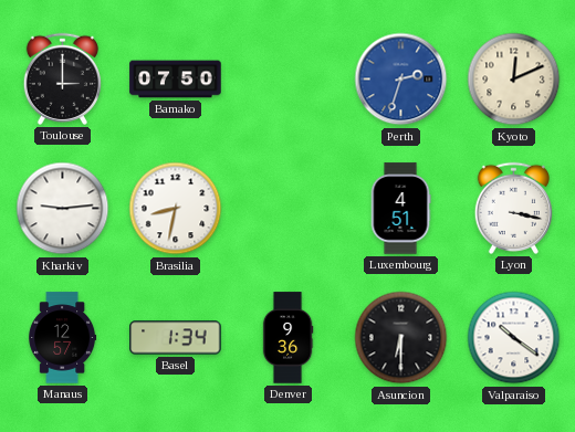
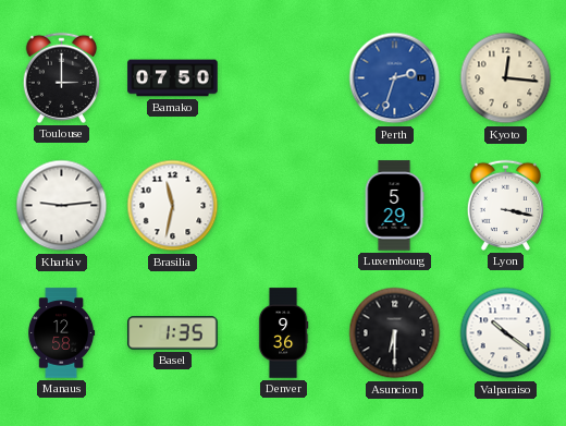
Kyoto: 12:11 -> 12:16 (506, 78)
Brasilia: 8:32 -> 11:32 (173, 206)
Luxembourg: 4:51 -> 5:29 (394, 206)
Manaus: 12:57 -> 12:58 (62, 333)
Basel: 1:34 -> 1:35 (173, 333)
